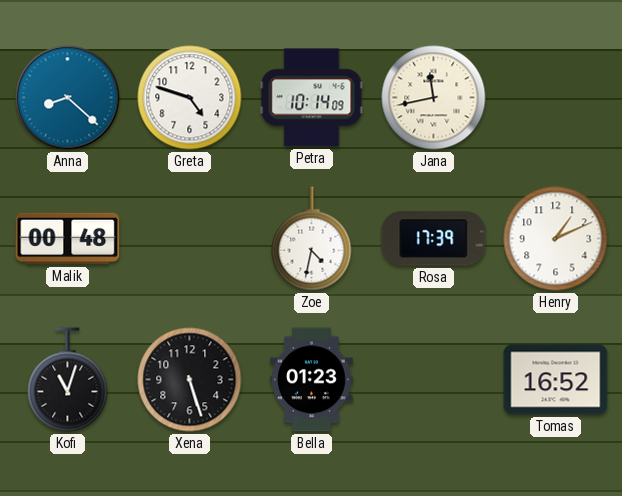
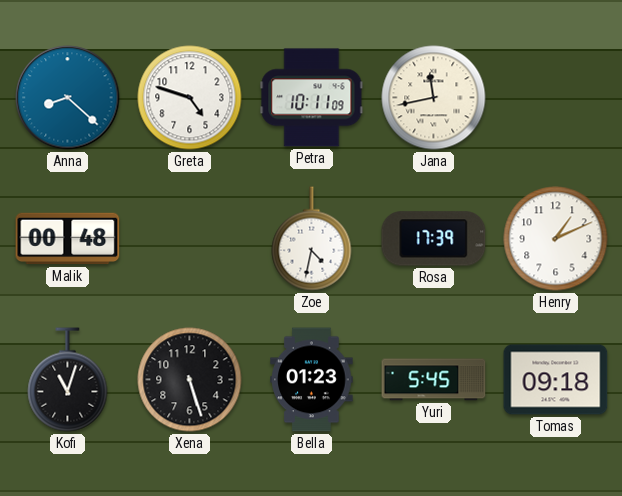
Petra: 10:14 -> 10:11 (312, 98)
Yuri: none -> 5:45 (434, 380)
Tomas: 16:52 -> 09:18 (556, 380)
